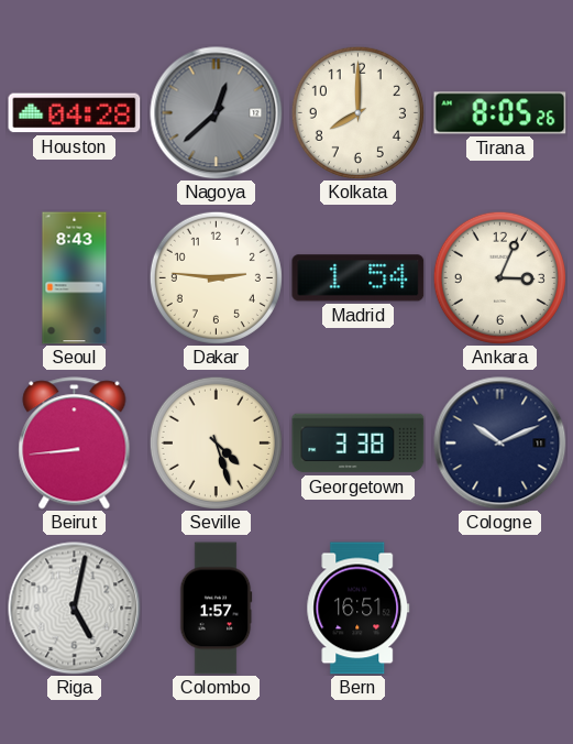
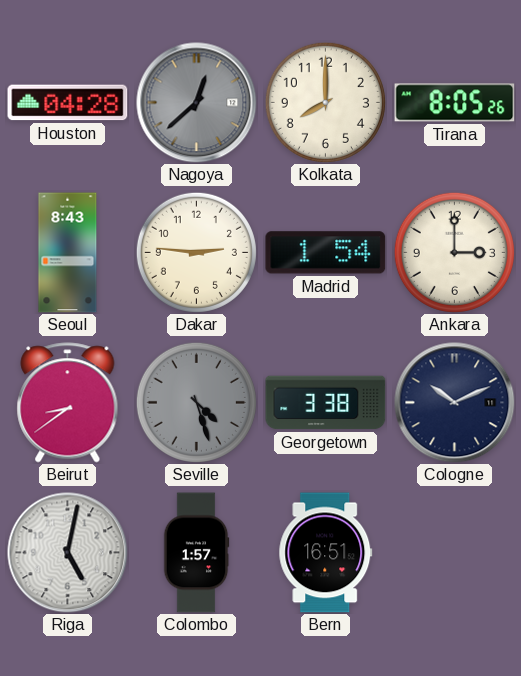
Ankara: 3:04 -> 3:00 (454, 252)
Beirut: 8:44 -> 8:39 (68, 403)
Seville dial: cream -> grey (196, 402)
